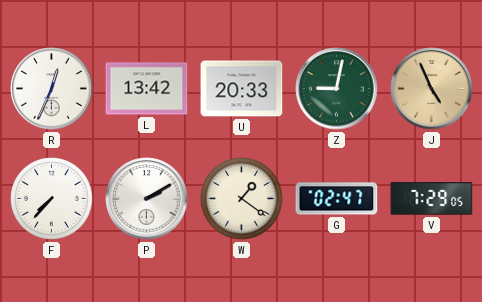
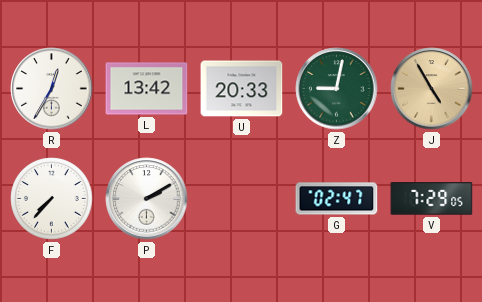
R: 12:34 -> 12:35 (52, 89)
J: 4:56 -> 4:55 (432, 89)
W: 1:21 -> none (242, 199)
